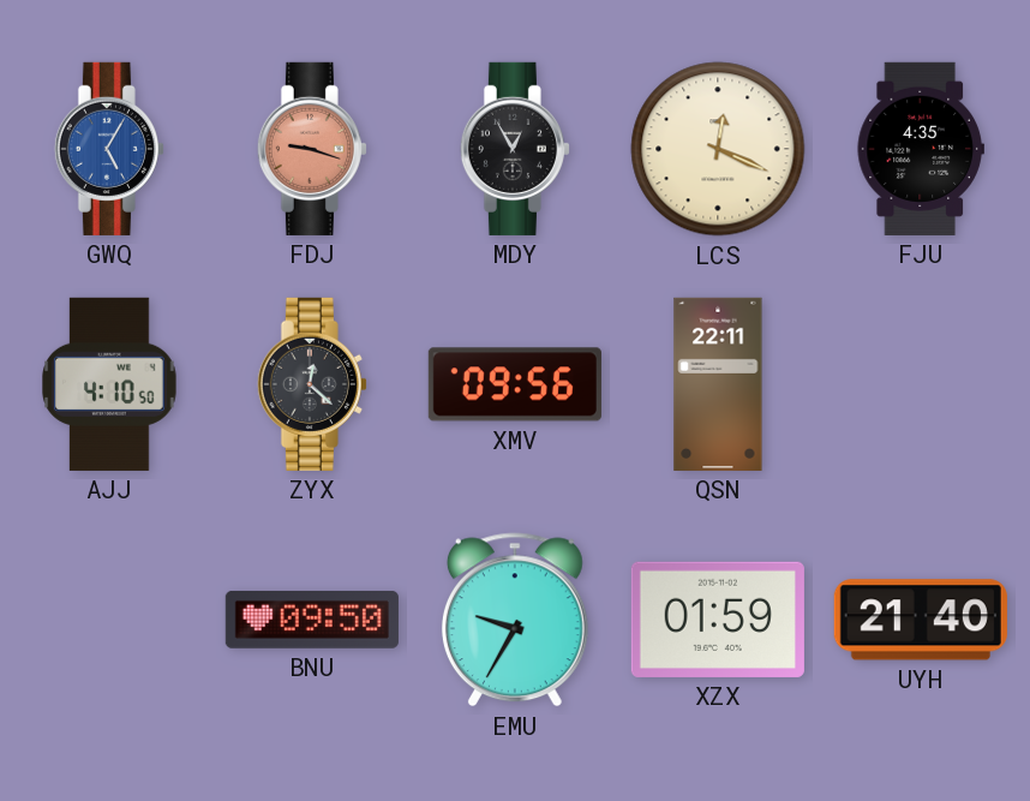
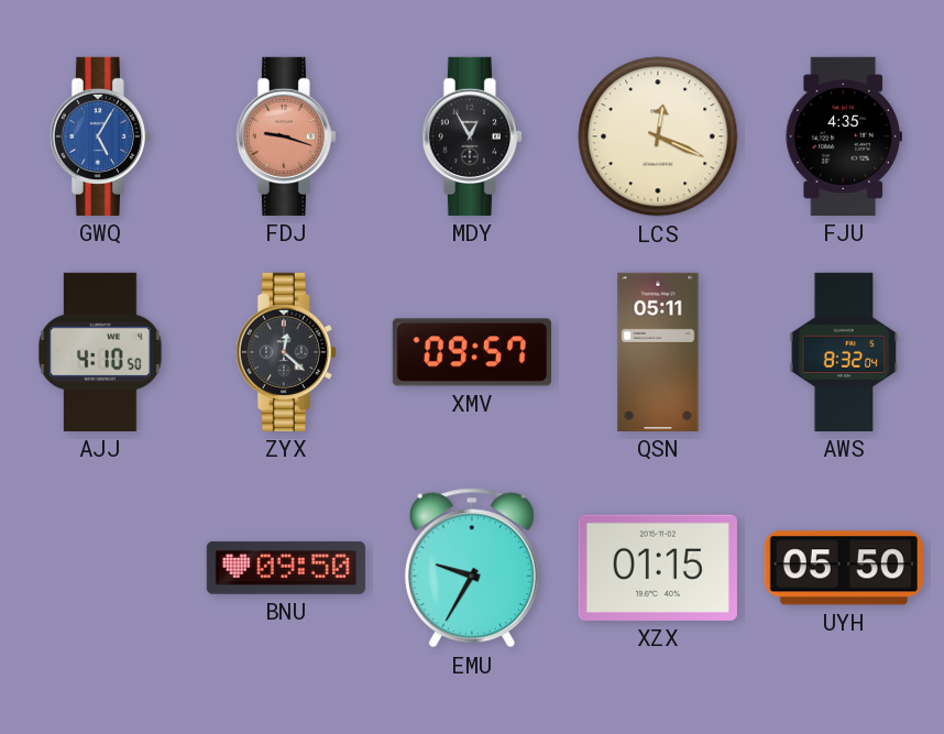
XMV: 09:56 -> 09:57 (472, 352)
QSN: 22:11 -> 05:11 (658, 352)
AWS: none -> 8:32 (844, 352)
XZX: 01:59 -> 01:15 (658, 568)
UYH: 21:40 -> 05:50 (844, 568)
